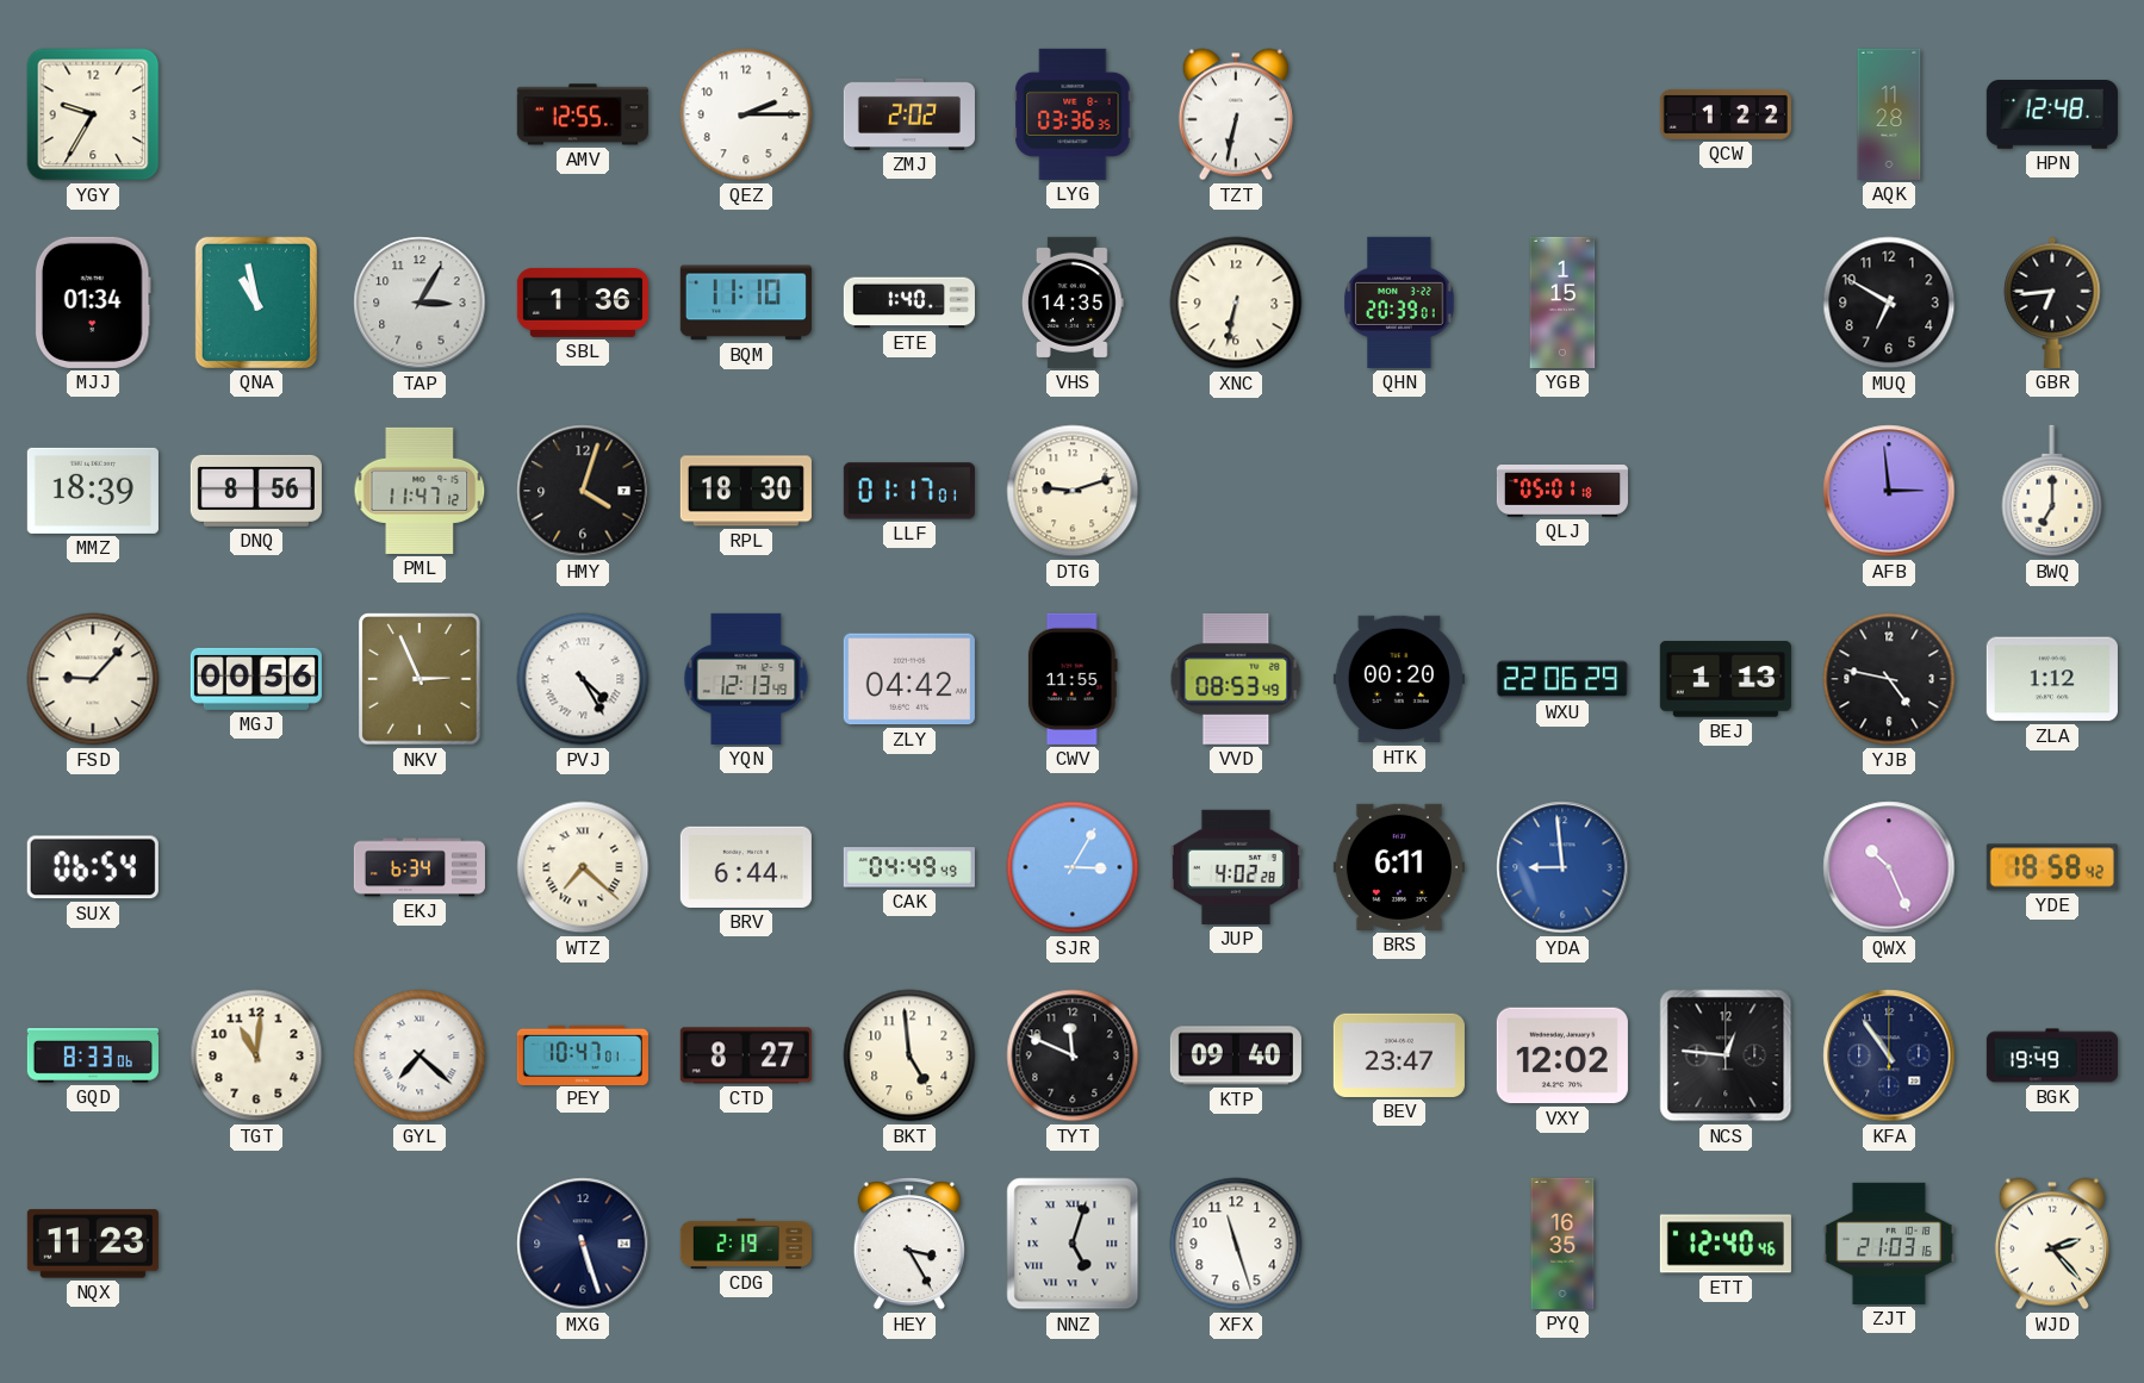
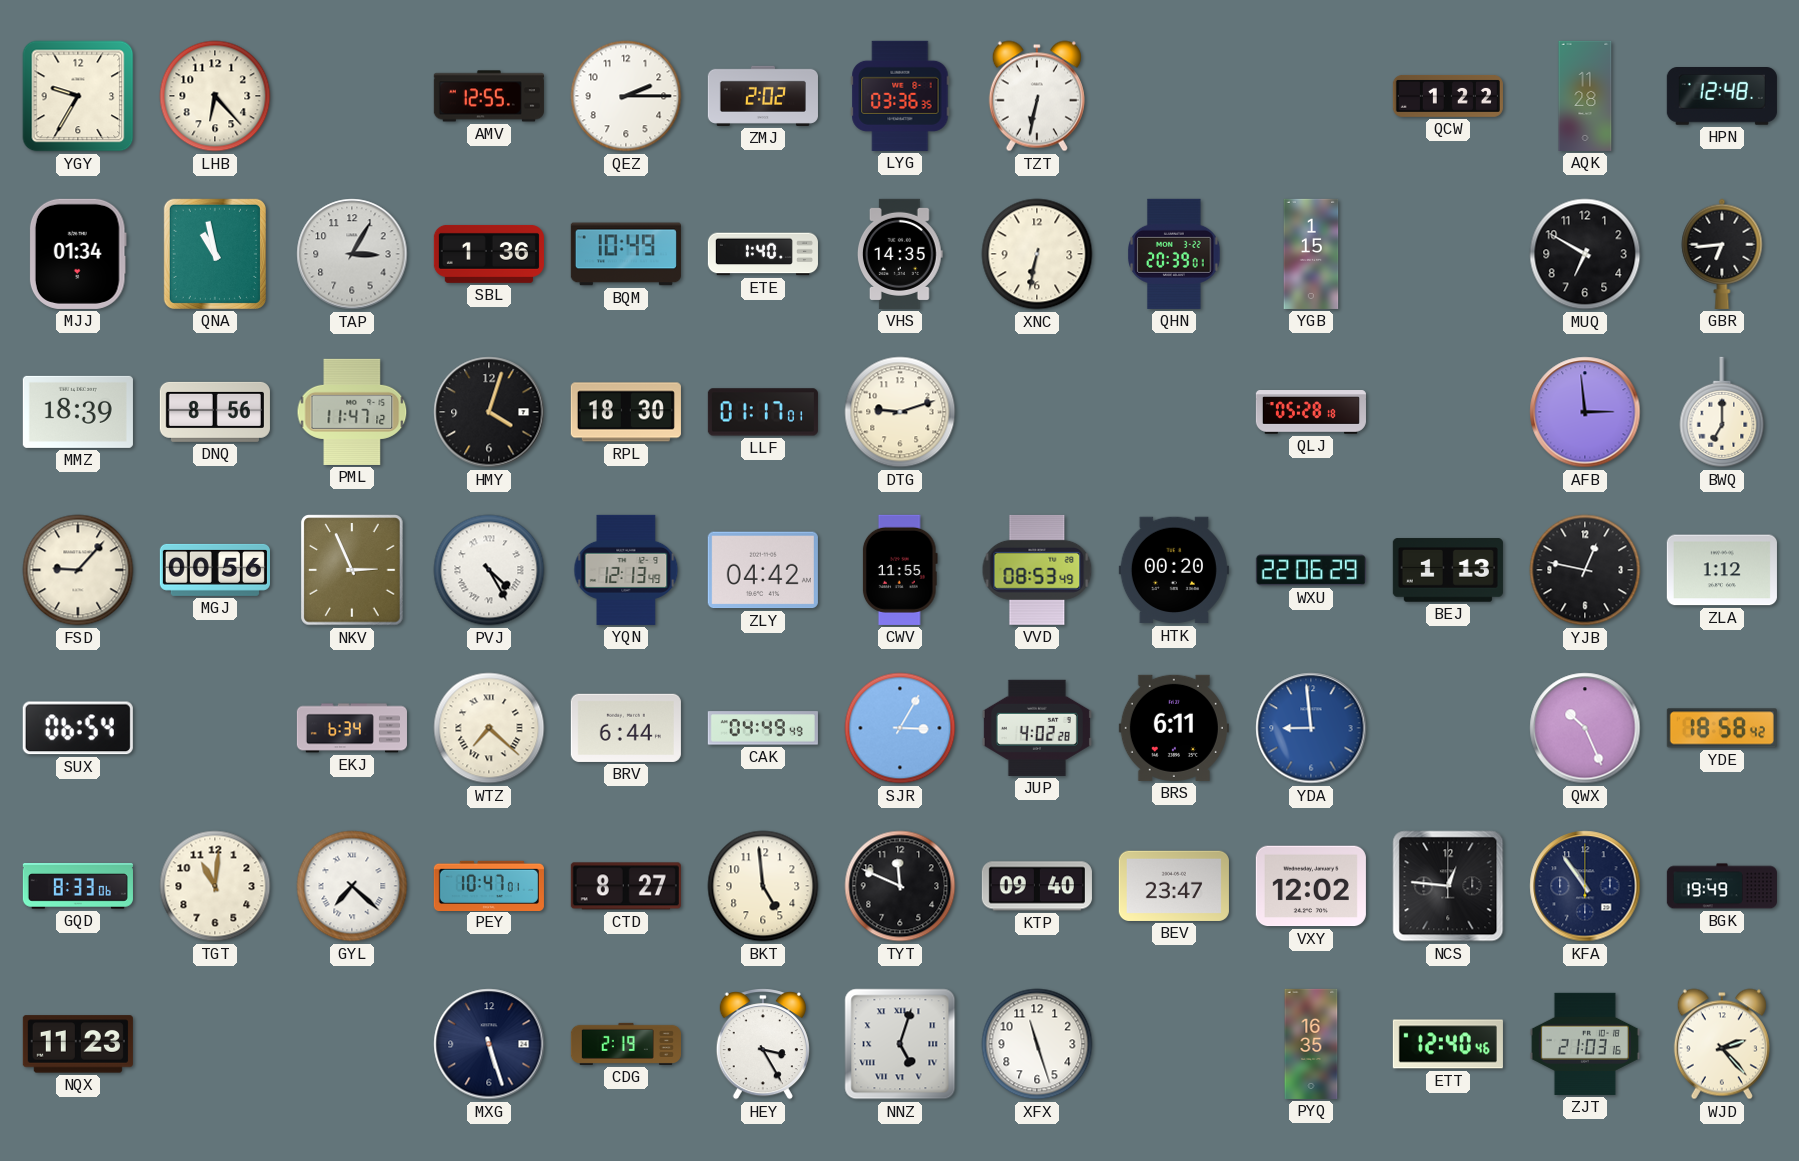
LHB: none -> 6:23 (215, 96)
BQM: 11:10 -> 10:49 (626, 254)
QLJ: 05:01 -> 05:28 (1311, 413)
YJB: 4:47 -> 12:47 (1585, 570)
